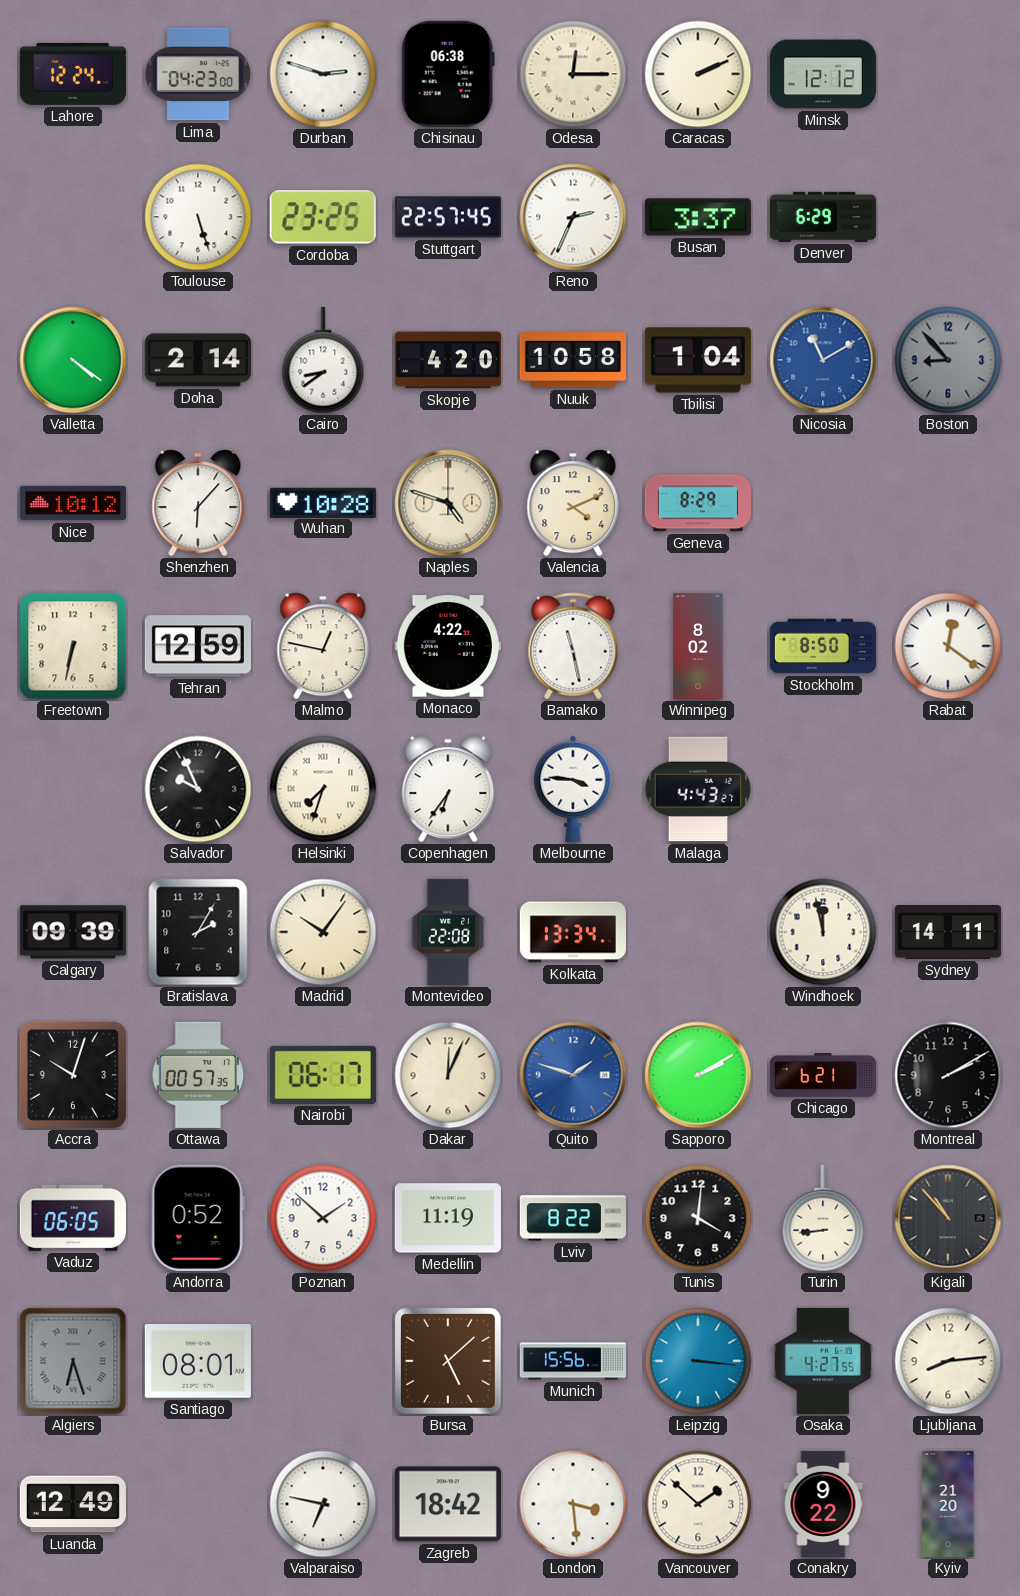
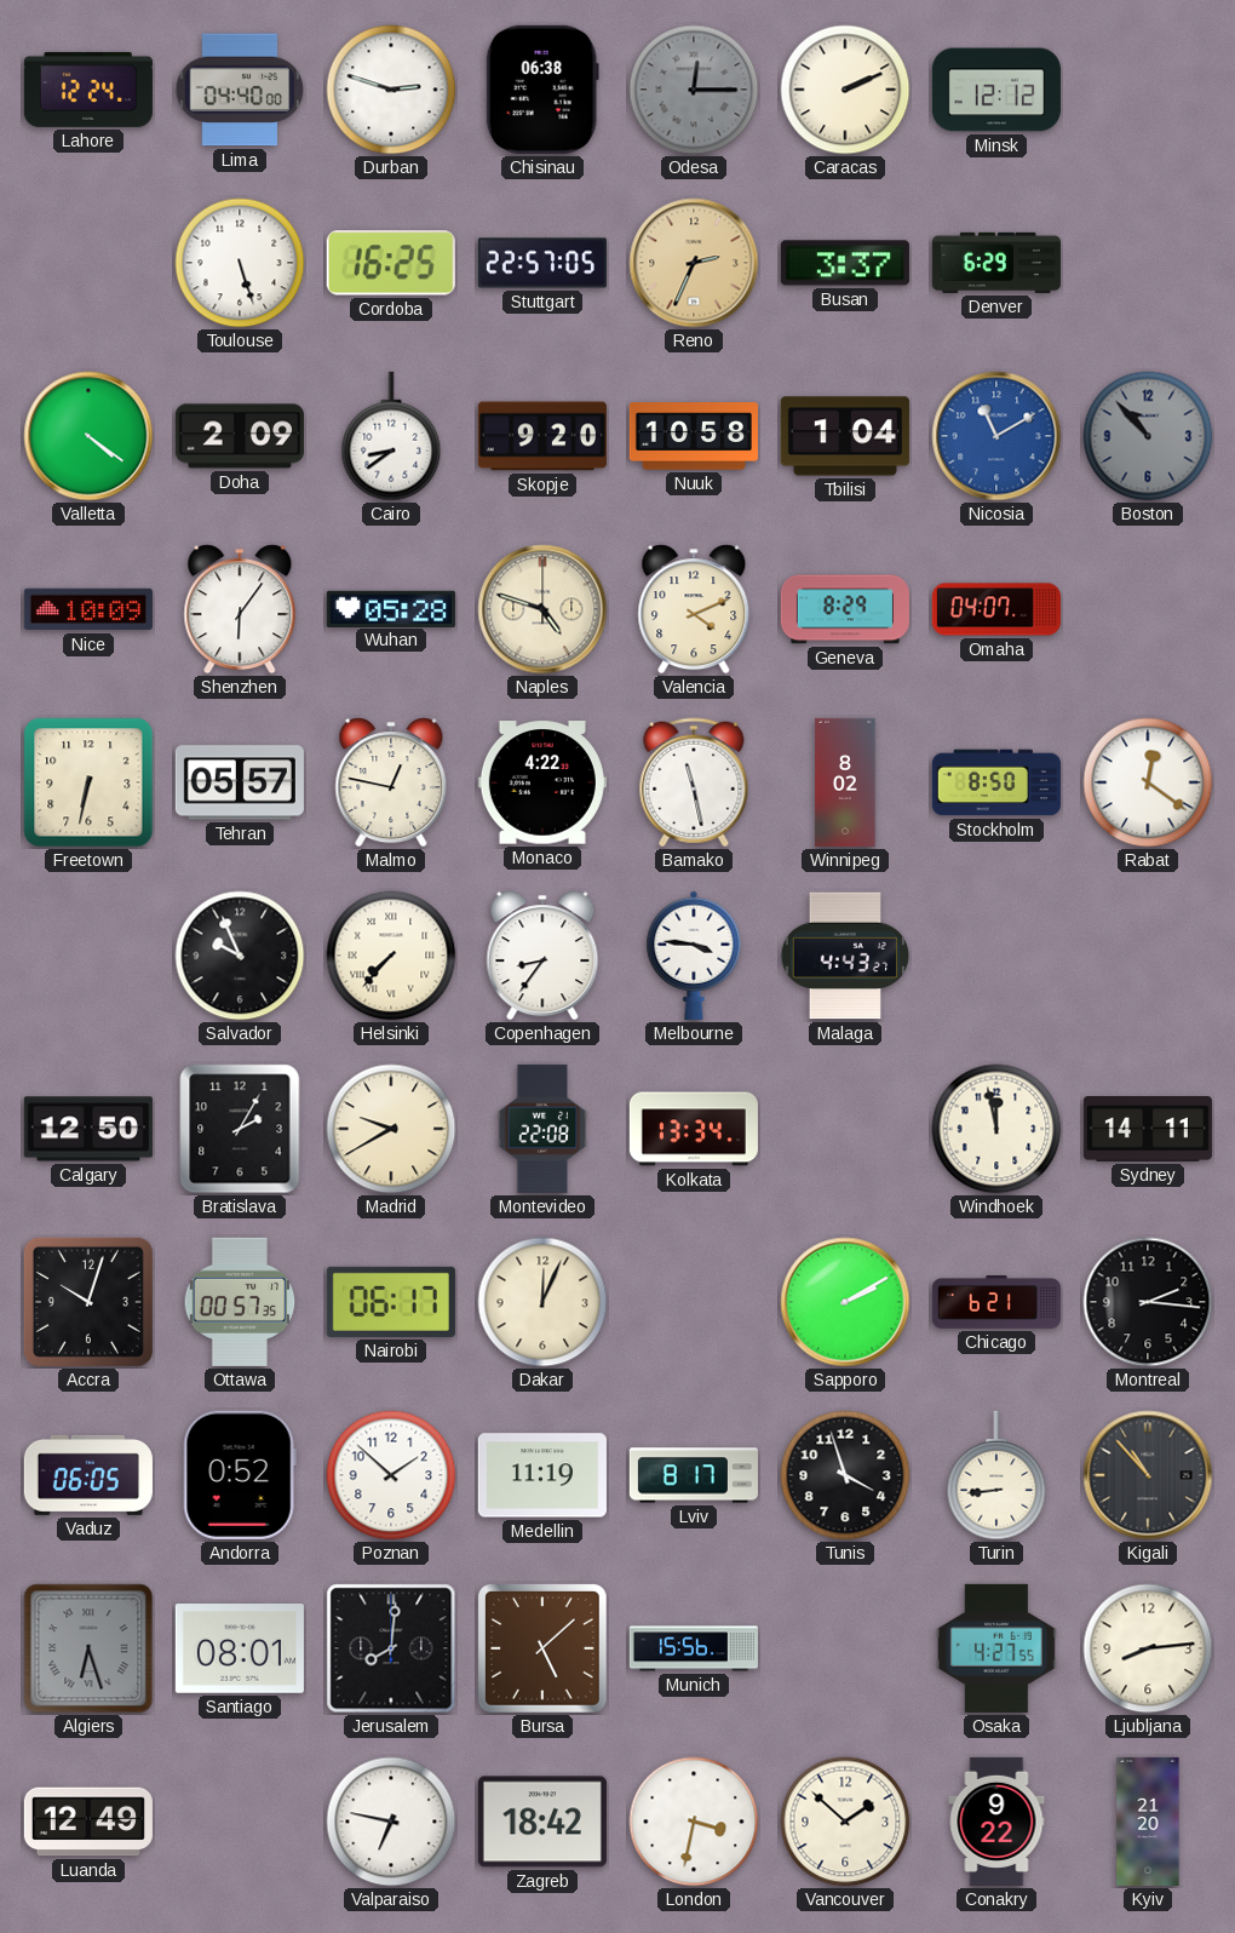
Lima: 04:23 -> 04:40 (240, 90)
Odesa dial: cream -> grey (694, 90)
Cordoba: 23:25 -> 16:25 (391, 263)
Stuttgart: 22:57:45 -> 22:57:05 (542, 263)
Reno dial: white -> champagne (694, 263)
Doha: 2:14 -> 2:09 (240, 436)
Skopje: 4:20 -> 9:20 (542, 436)
Boston: 8:53 -> 10:53 (1148, 436)
Nice: 10:12 -> 10:09 (88, 609)
Shenzhen: 6:07 -> 6:06 (240, 609)
Wuhan: 10:28 -> 05:28 (391, 608)
Omaha: none -> 04:07 (996, 609)
Tehran: 12:59 -> 05:57 (240, 782)
Helsinki: 7:33 -> 7:37 (391, 956)
Copenhagen: 6:36 -> 8:36 (542, 956)
Calgary: 09:39 -> 12:50 (88, 1129)
Madrid: 10:06 -> 9:40 (391, 1129)
Quito: 1:48 -> none (573, 1075)
Montreal: 2:10 -> 2:16 (1148, 1302)
Lviv: 8:22 -> 8:17 (694, 1475)
Tunis: 4:01 -> 3:57 (845, 1475)
Jerusalem: none -> 8:01 (391, 1648)
Leipzig: 3:16 -> none (698, 1361)
London: 3:29 -> 3:32 (694, 1822)
